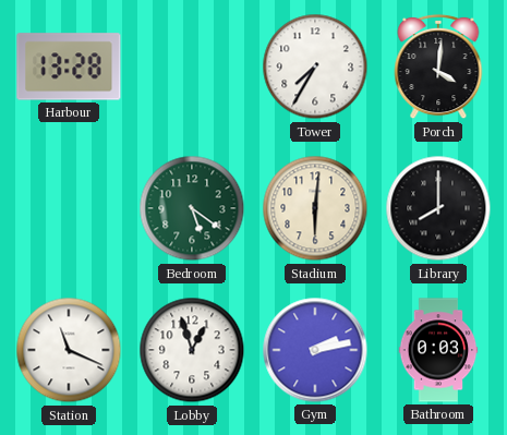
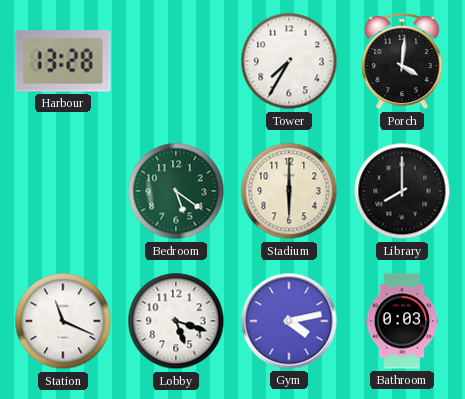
Stadium: 6:01 -> 6:00 (289, 191)
Lobby: 12:57 -> 5:18 (176, 321)
Gym: 2:13 -> 4:13 (289, 321)
